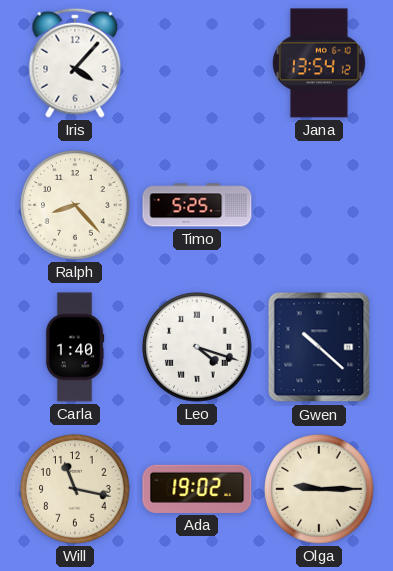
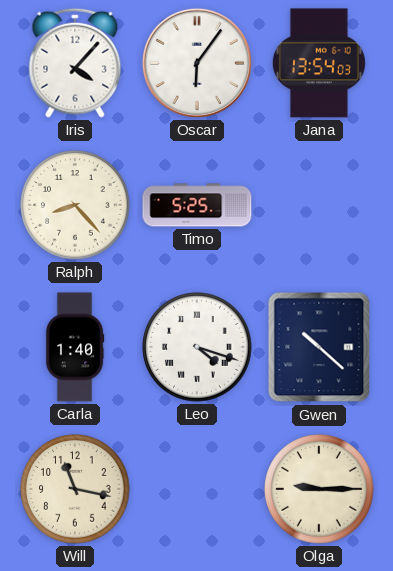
Oscar: none -> 6:06 (197, 63)
Jana: 13:54:12 -> 13:54:03 (319, 63)
Ada: 19:02 -> none (197, 489)
